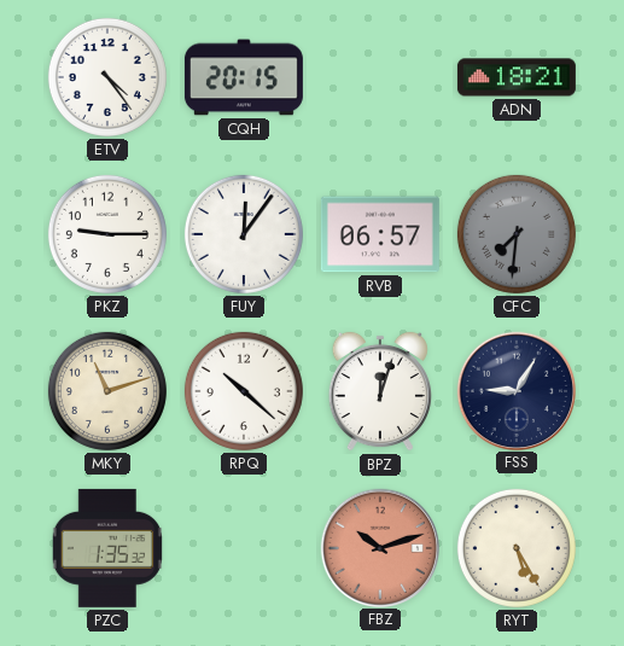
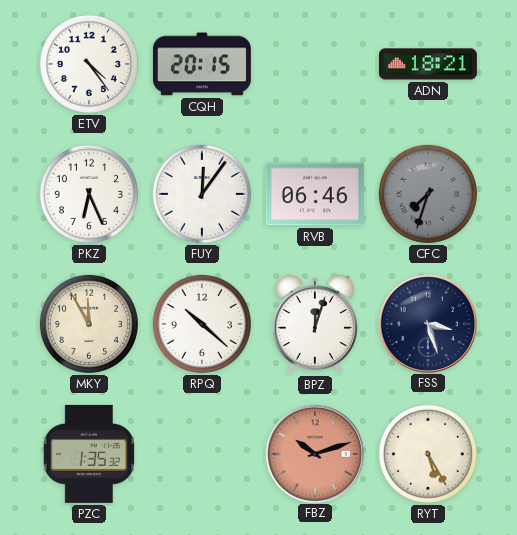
PKZ: 9:15 -> 6:26 (89, 194)
RVB: 06:57 -> 06:46 (315, 194)
CFC: 7:31 -> 7:33 (428, 194)
MKY: 11:12 -> 11:55 (89, 324)
FSS: 9:05 -> 3:27 (427, 323)
